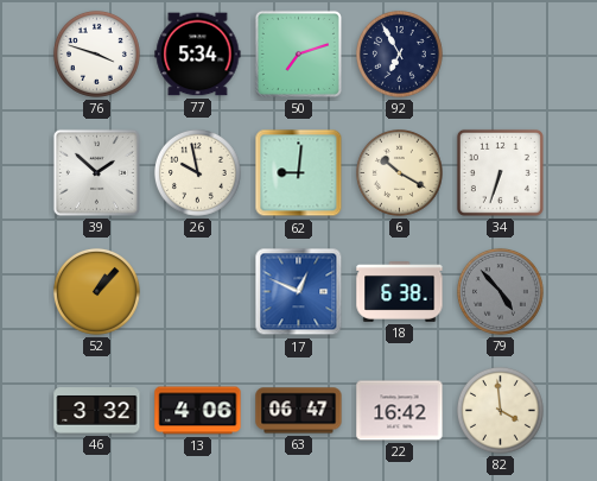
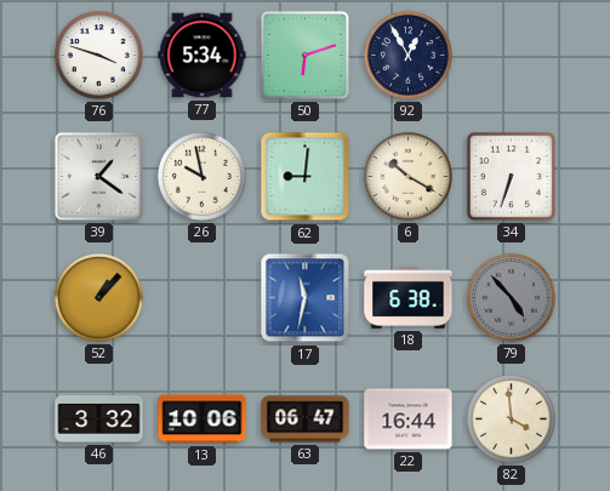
50: 7:12 -> 6:12 (304, 55)
92: 6:55 -> 12:55 (407, 55)
39: 1:52 -> 1:21 (98, 176)
17: 12:49 -> 11:32 (306, 298)
13: 4:06 -> 10:06 (203, 419)
22: 16:42 -> 16:44 (409, 419)
